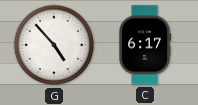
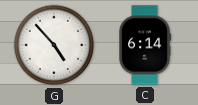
C: 6:17 -> 6:14 (144, 45)
